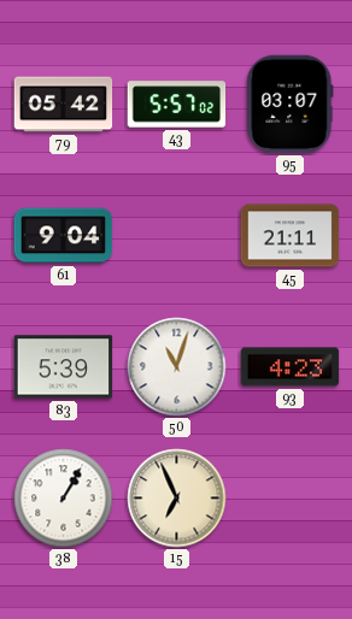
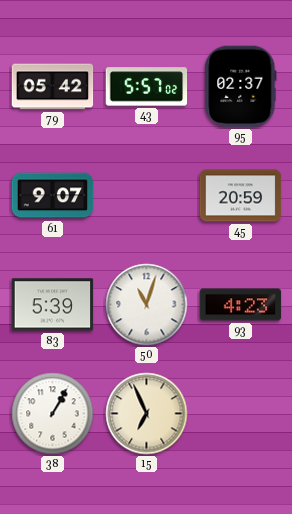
95: 03:07 -> 02:37 (241, 87)
61: 9:04 -> 9:07 (53, 196)
45: 21:11 -> 20:59 (241, 196)
